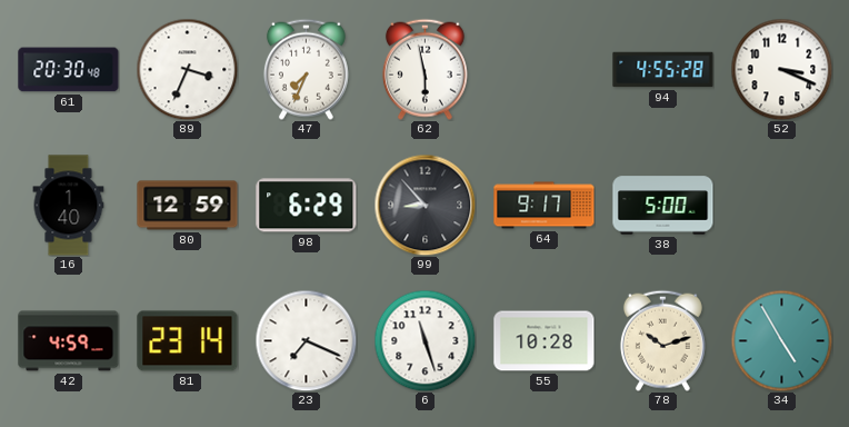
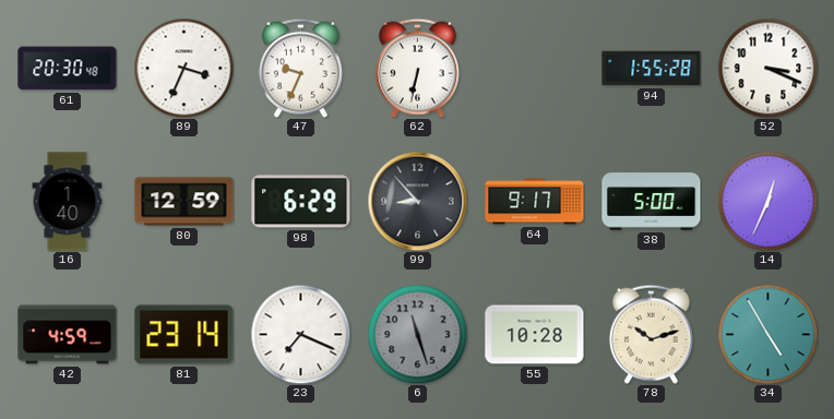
47: 7:34 -> 9:34 (300, 68)
62: 5:58 -> 6:32 (417, 68)
94: 4:55 -> 1:55 (652, 69)
14: none -> 12:34 (767, 201)
6 dial: white -> grey (417, 334)
